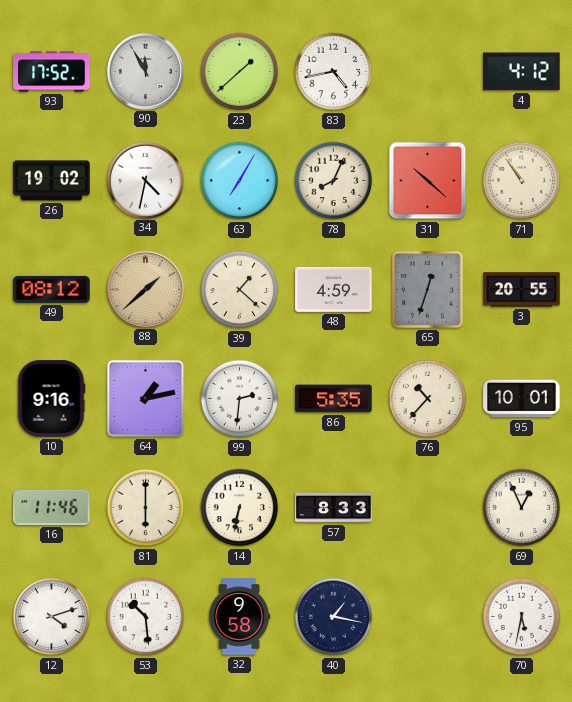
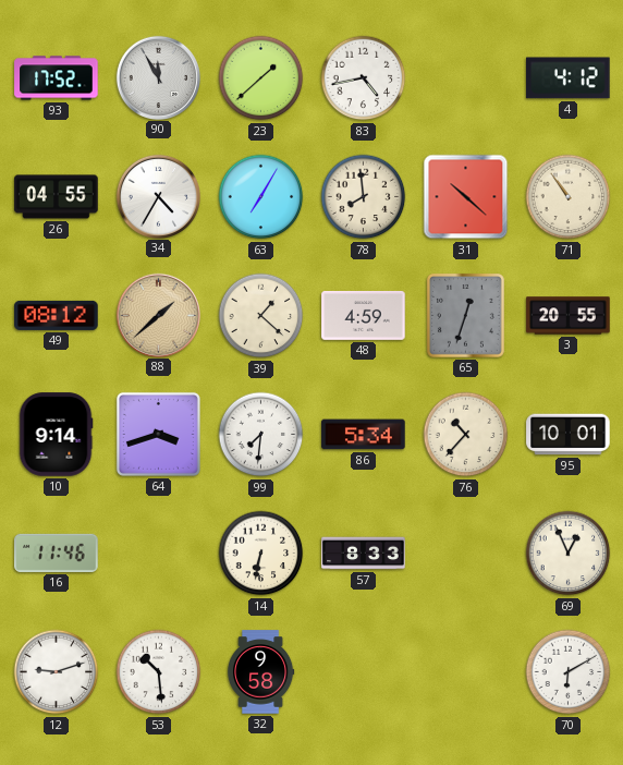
26: 19:02 -> 04:55 (57, 197)
34: 4:32 -> 4:35 (158, 196)
78: 8:04 -> 7:59 (364, 197)
10: 9:16 -> 9:14 (56, 435)
64: 1:13 -> 3:42 (158, 434)
99: 2:31 -> 7:31 (261, 435)
86: 5:35 -> 5:34 (364, 435)
81: 6:00 -> none (146, 508)
12: 4:12 -> 9:12 (57, 672)
40: 1:17 -> none (334, 617)
70: 5:32 -> 6:10 (569, 672)
